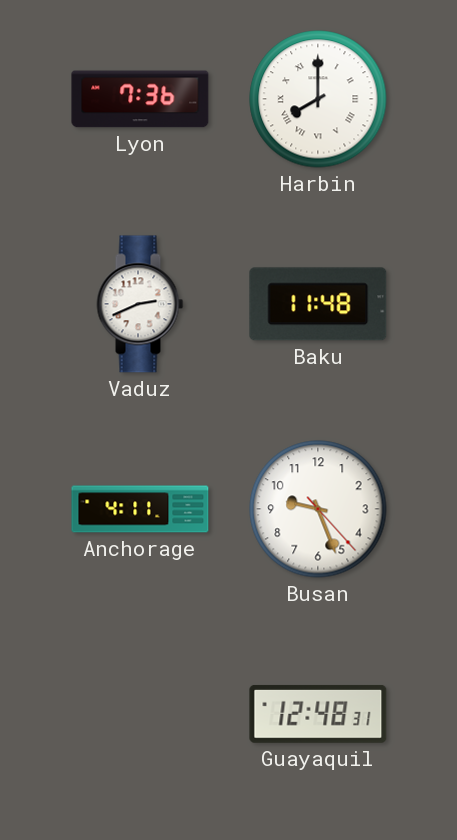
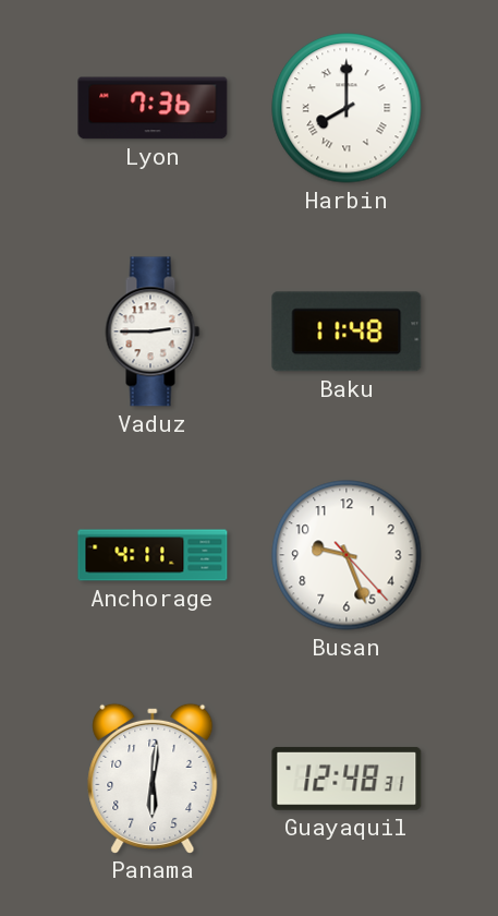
Vaduz: 2:41 -> 2:45 (153, 332)
Panama: none -> 6:01 (153, 778)
